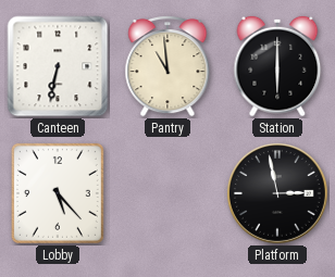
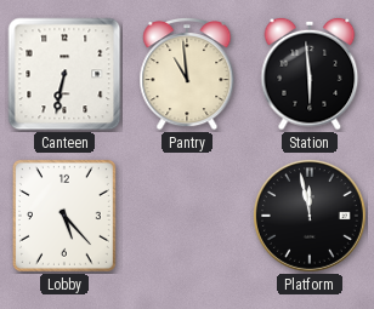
Station: 6:00 -> 5:59 (310, 74)
Platform: 2:58 -> 11:58 (310, 216)
